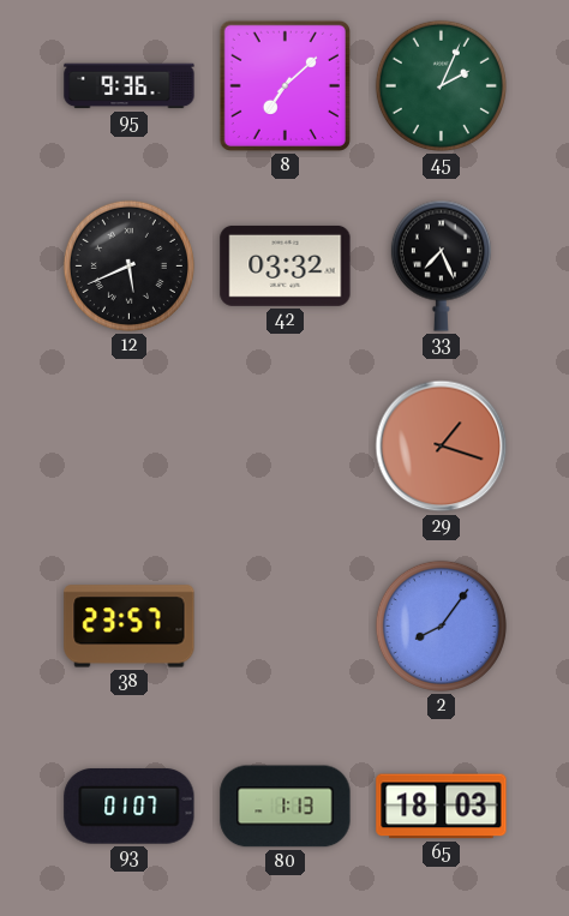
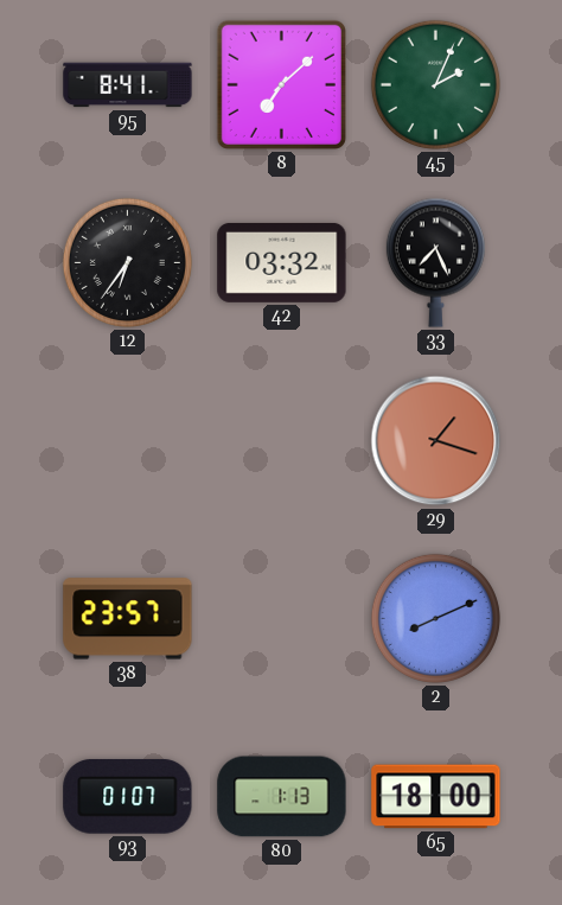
95: 9:36 -> 8:41 (128, 85)
12: 5:41 -> 6:36 (127, 262)
2: 8:06 -> 8:11 (435, 618)
65: 18:03 -> 18:00 (436, 797)
